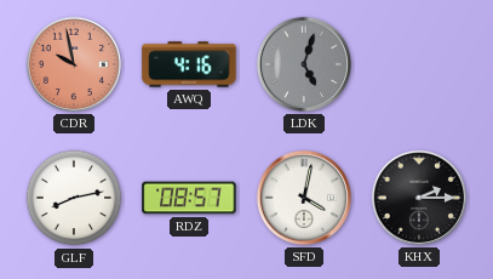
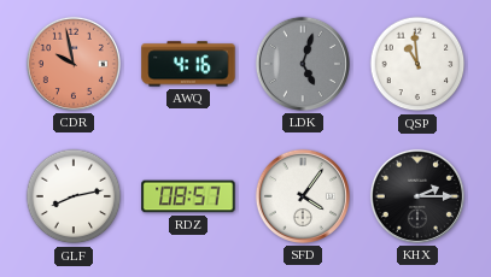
QSP: none -> 10:59 (417, 64)
SFD: 4:02 -> 4:06 (303, 196)
